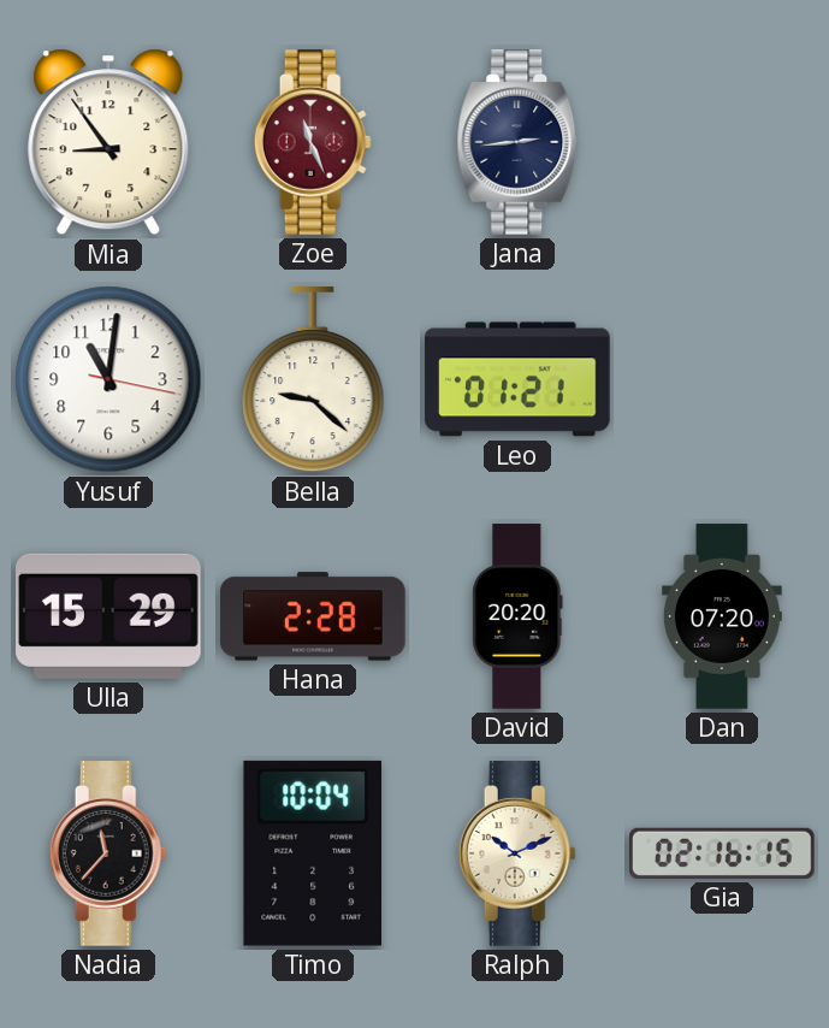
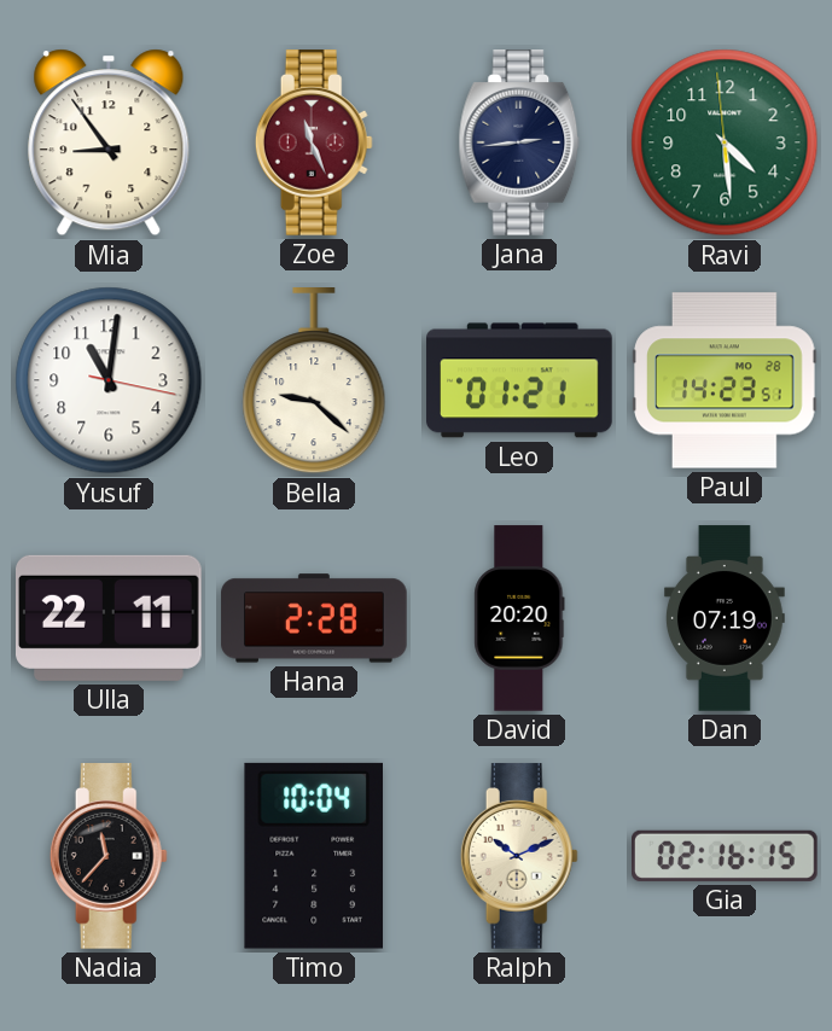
Ravi: none -> 4:28 (725, 142)
Paul: none -> 14:23 (725, 380)
Ulla: 15:29 -> 22:11 (110, 618)
Dan: 07:20 -> 07:19 (725, 618)
